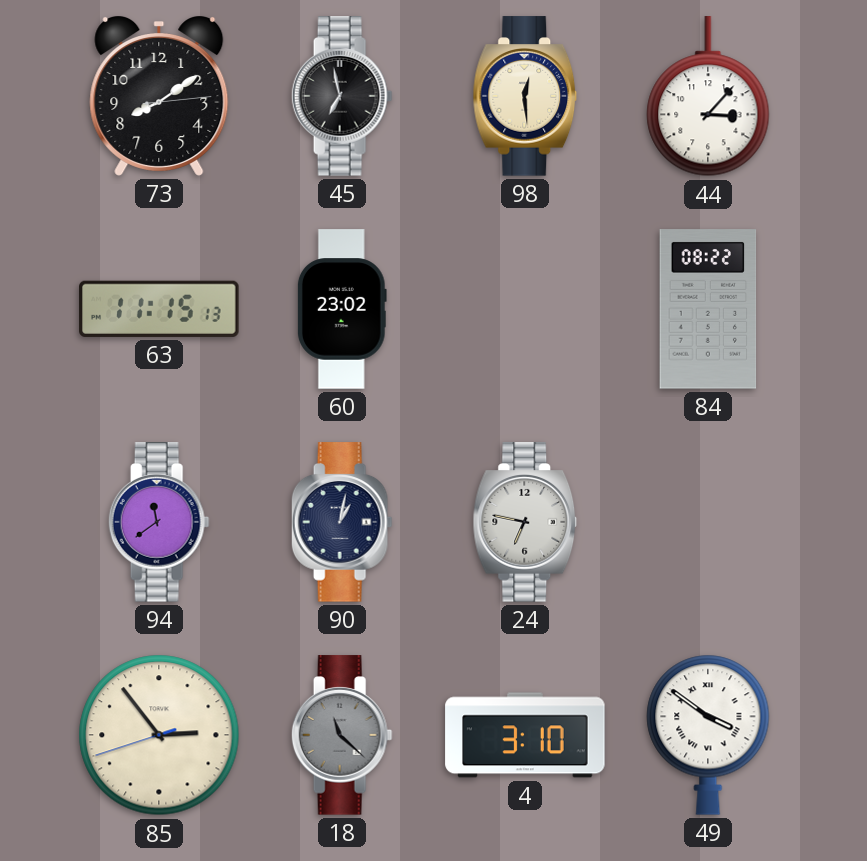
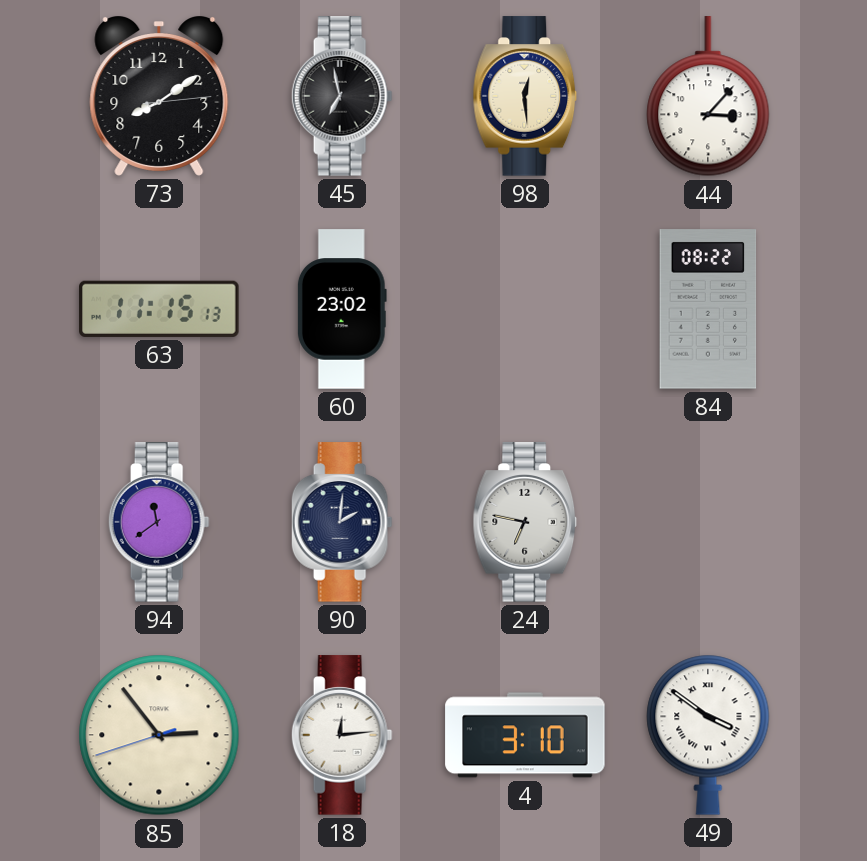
90: 1:02 -> 2:01 (342, 522)
18: 11:22 -> 12:14 (342, 735)
18 dial: grey -> white (342, 735)
